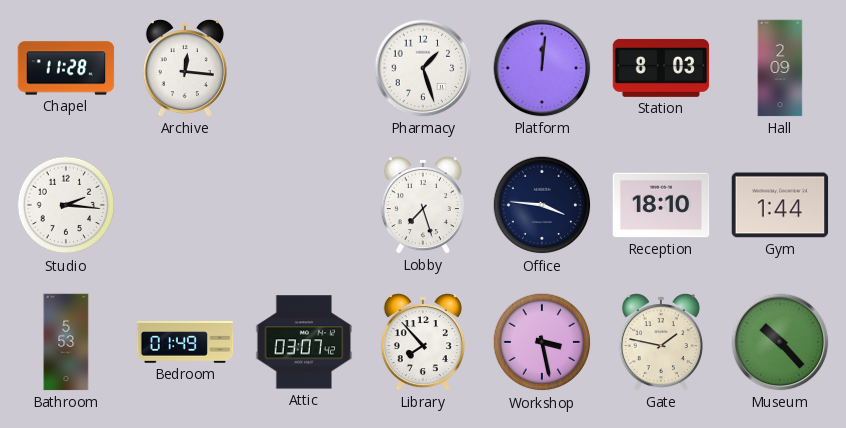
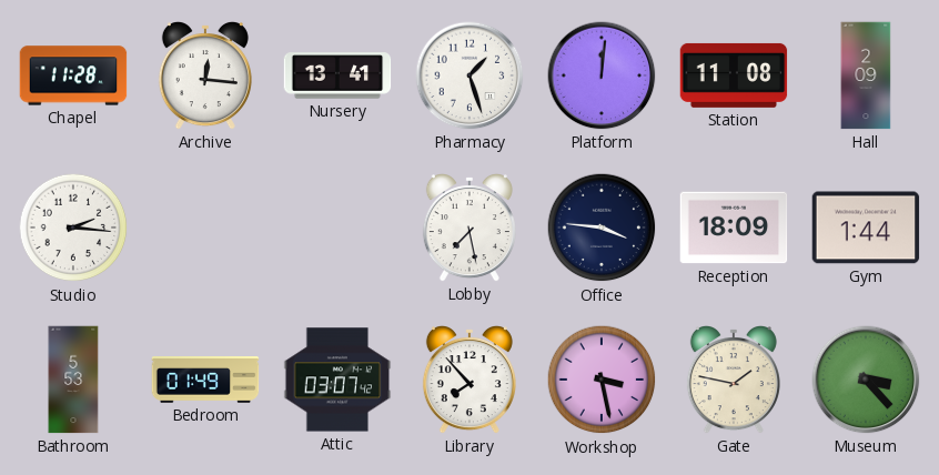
Nursery: none -> 13:41 (337, 75)
Station: 8:03 -> 11:08 (734, 75)
Lobby: 7:27 -> 7:28 (469, 229)
Reception: 18:10 -> 18:09 (734, 228)
Museum: 10:23 -> 3:23 (866, 380)
